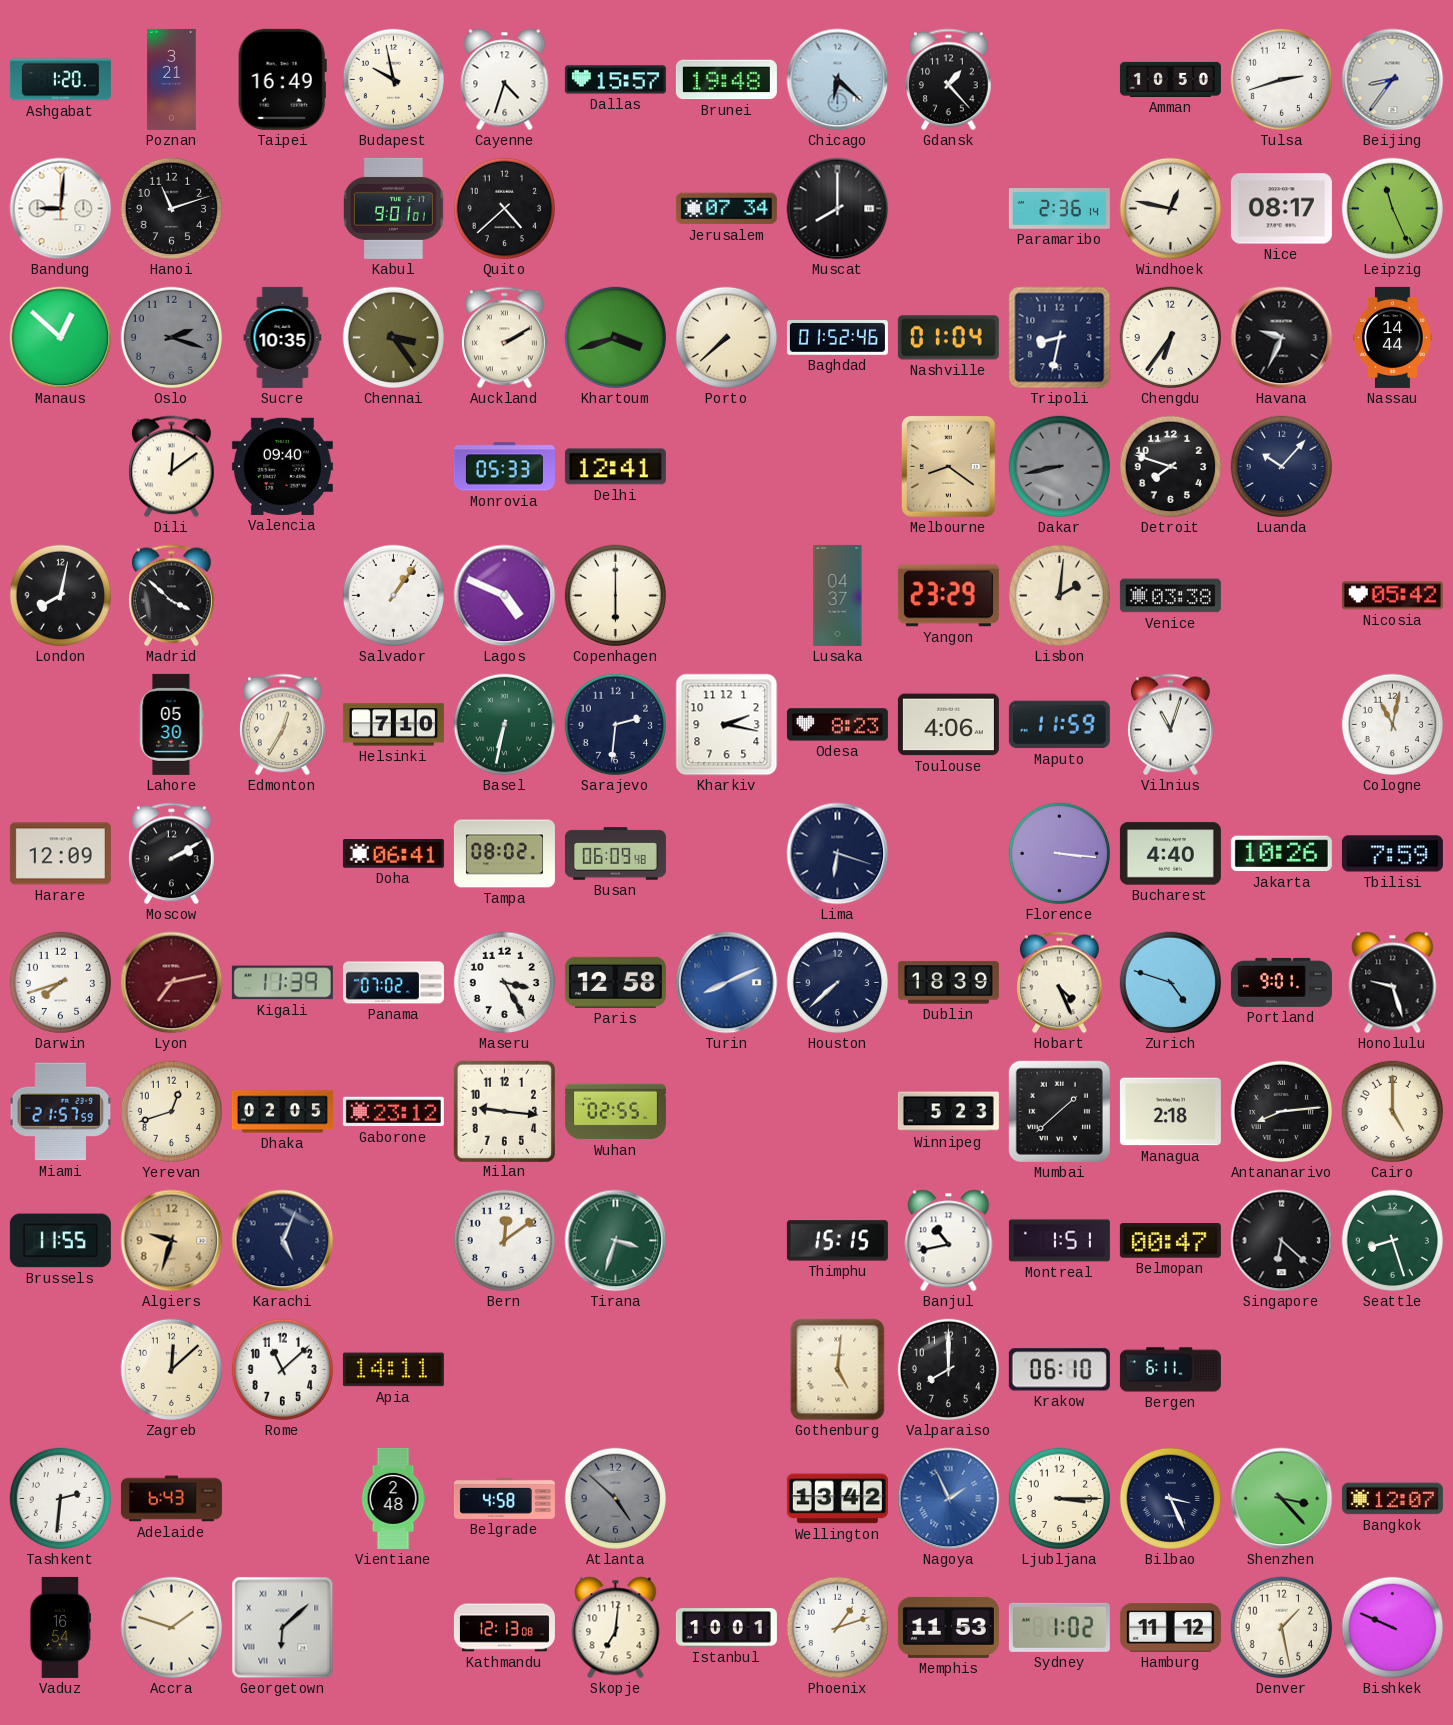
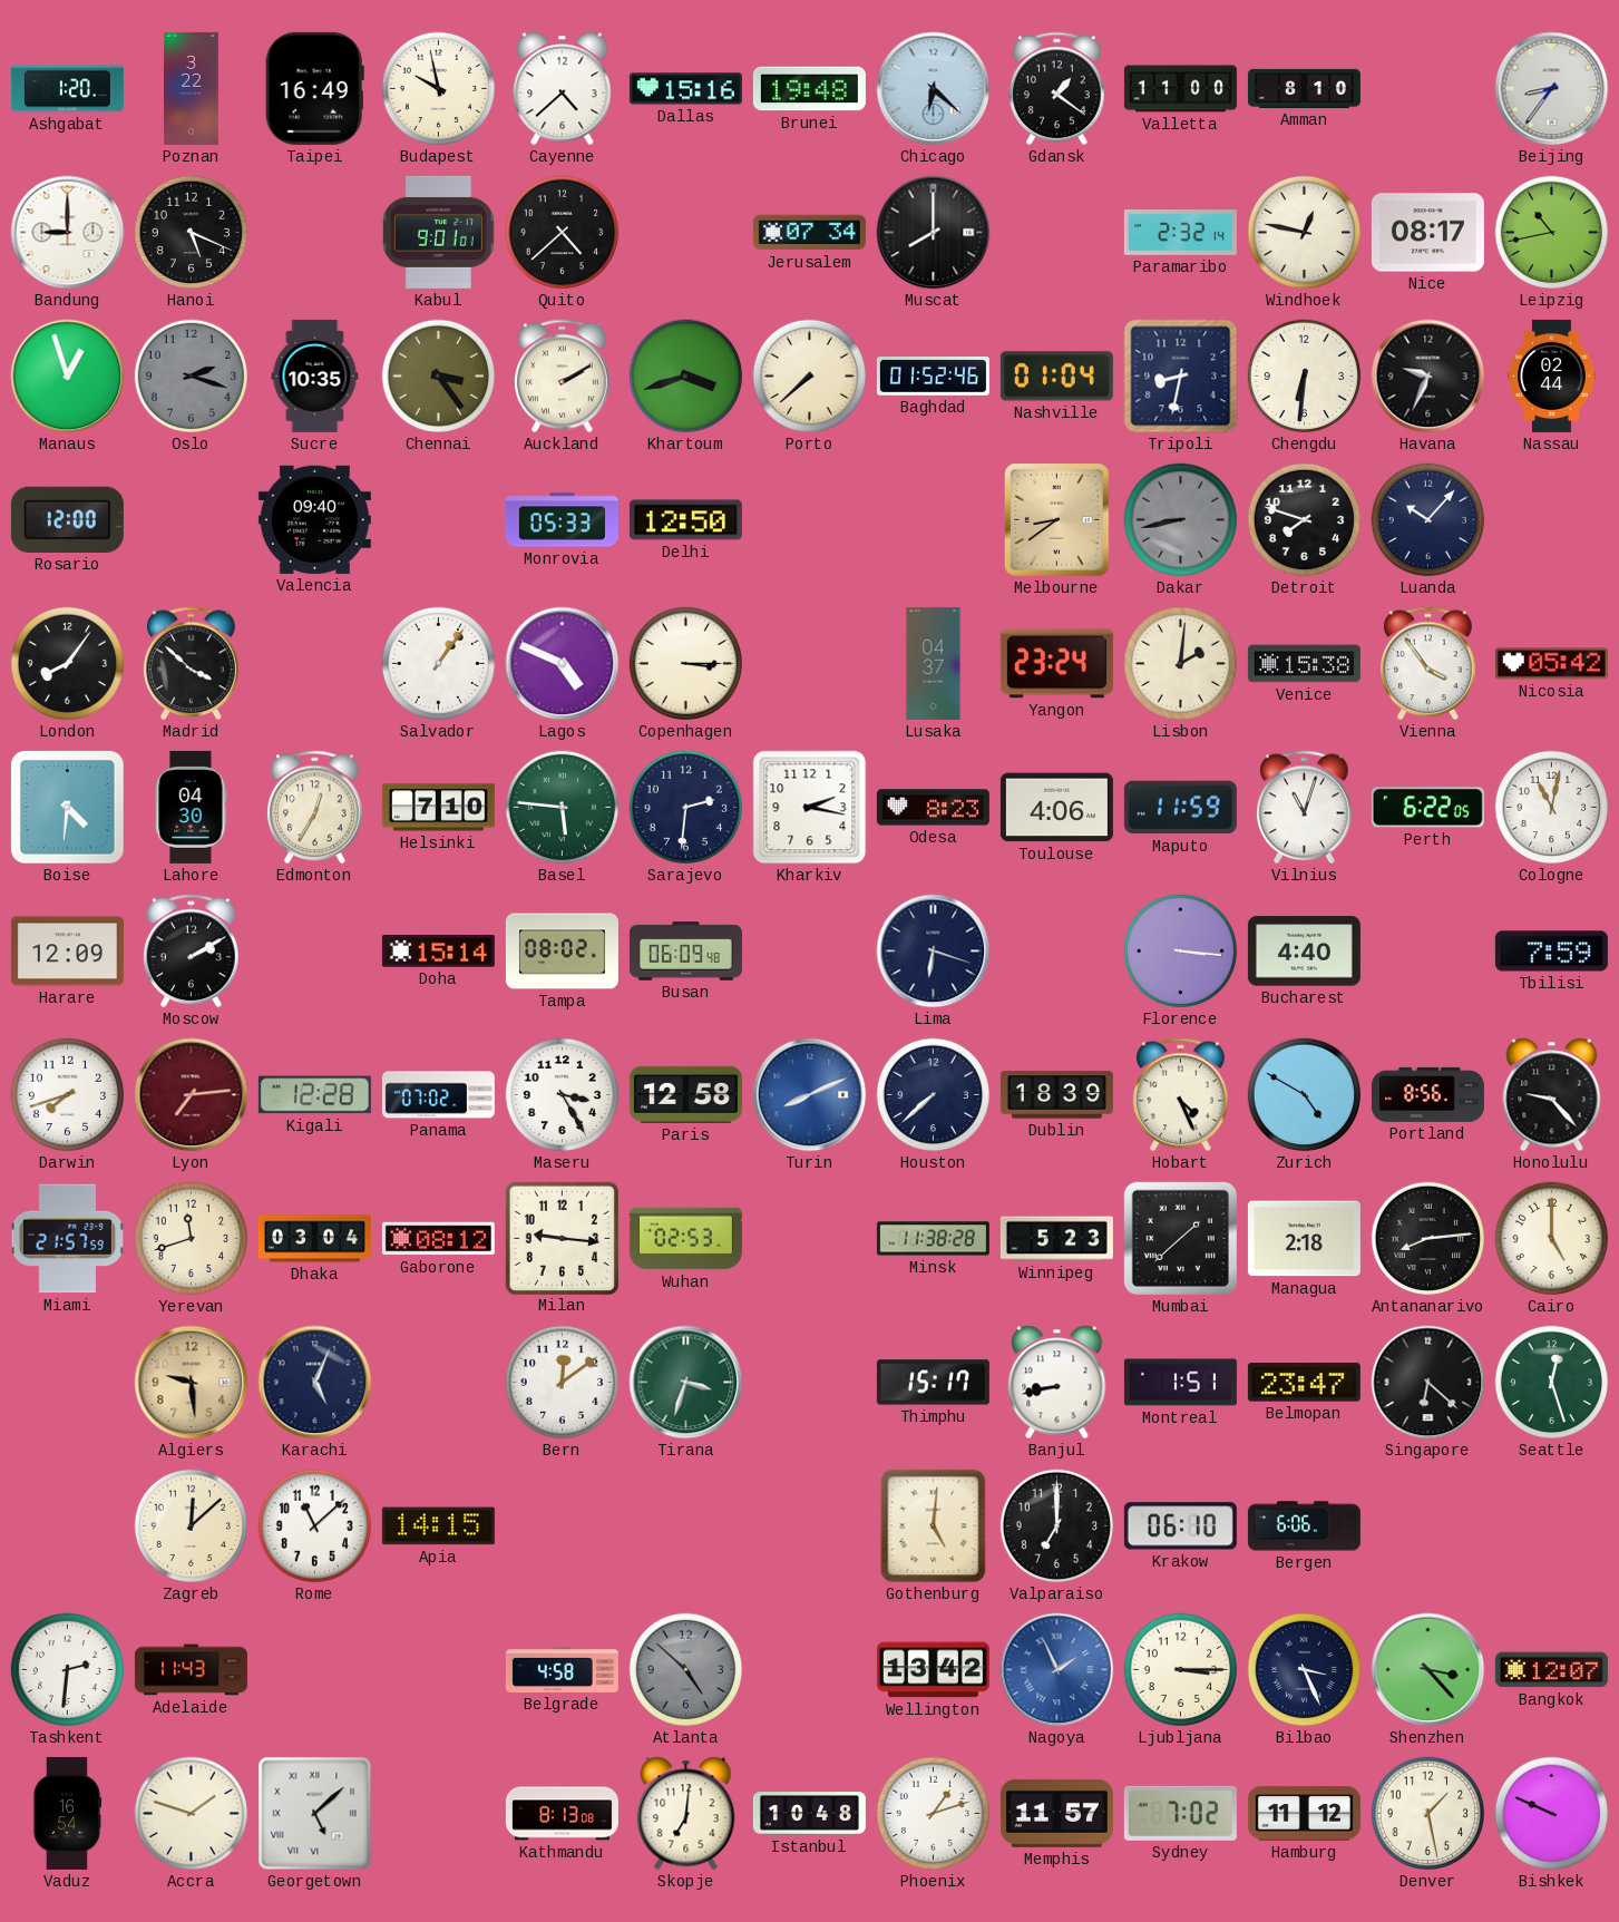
Poznan: 3:21 -> 3:22 (192, 88)
Cayenne: 4:33 -> 4:38 (563, 89)
Dallas: 15:57 -> 15:16 (685, 89)
Gdansk: 1:23 -> 1:21 (1057, 89)
Valletta: none -> 11:00 (1180, 89)
Amman: 10:50 -> 8:10 (1304, 88)
Tulsa: 2:42 -> none (1282, 80)
Bandung: 9:01 -> 9:00 (68, 233)
Hanoi: 11:12 -> 5:19 (192, 233)
Paramaribo: 2:36 -> 2:32 (1180, 233)
Leipzig: 11:26 -> 10:43 (1552, 233)
Manaus: 12:52 -> 12:57 (68, 377)
Chengdu: 6:36 -> 6:31 (1305, 377)
Nassau: 14:44 -> 02:44 (1552, 375)
Rosario: none -> 12:00 (67, 519)
Dili: 12:09 -> none (172, 467)
Delhi: 12:41 -> 12:50 (685, 520)
Melbourne: 8:21 -> 8:39 (1057, 520)
London: 8:02 -> 8:06 (68, 664)
Copenhagen: 6:00 -> 3:15 (686, 664)
Yangon: 23:29 -> 23:24 (1056, 664)
Venice: 03:38 -> 15:38 (1304, 664)
Vienna: none -> 3:54 (1428, 664)
Boise: none -> 4:31 (68, 808)
Lahore: 05:30 -> 04:30 (192, 807)
Basel: 6:32 -> 5:46 (563, 808)
Perth: none -> 6:22 (1427, 808)
Doha: 06:41 -> 15:14 (438, 952)
Jakarta: 10:26 -> none (1281, 854)
Lyon: 7:13 -> 7:14 (192, 1095)
Kigali: 11:39 -> 12:28 (314, 1095)
Zurich: 4:48 -> 4:50 (1305, 1095)
Portland: 9:01 -> 8:56 (1427, 1094)
Honolulu: 9:27 -> 9:23 (1552, 1095)
Yerevan: 12:42 -> 11:42 (192, 1239)
Dhaka: 02:05 -> 03:04 (314, 1239)
Gaborone: 23:12 -> 08:12 (438, 1239)
Wuhan: 02:55 -> 02:53 (685, 1239)
Minsk: none -> 11:38 (933, 1239)
Brussels: 11:55 -> none (60, 1241)
Algiers: 9:33 -> 9:29 (192, 1383)
Thimphu: 15:15 -> 15:17 (933, 1383)
Banjul: 10:43 -> 8:43 (1057, 1383)
Belmopan: 00:47 -> 23:47 (1304, 1383)
Seattle: 8:27 -> 12:27 (1552, 1383)
Apia: 14:11 -> 14:15 (438, 1526)
Valparaiso: 8:00 -> 7:00 (1057, 1526)
Bergen: 6:11 -> 6:06 (1304, 1526)
Adelaide: 6:43 -> 11:43 (191, 1670)
Vientiane: 2:48 -> none (393, 1498)
Georgetown: 6:08 -> 5:08 (315, 1814)
Kathmandu: 12:13 -> 8:13 (562, 1814)
Istanbul: 10:01 -> 10:48 (809, 1814)
Memphis: 11:53 -> 11:57 (1056, 1813)
Sydney: 1:02 -> 7:02 (1180, 1813)
